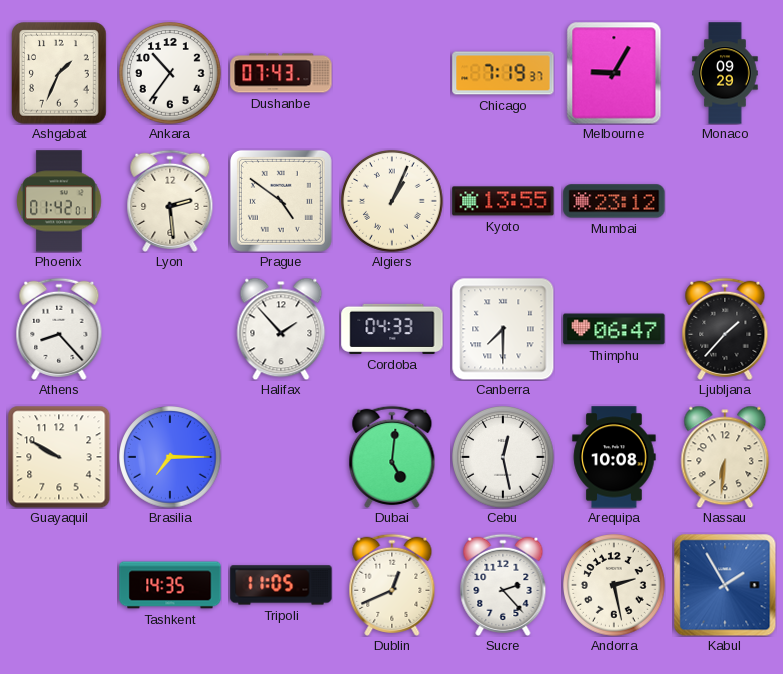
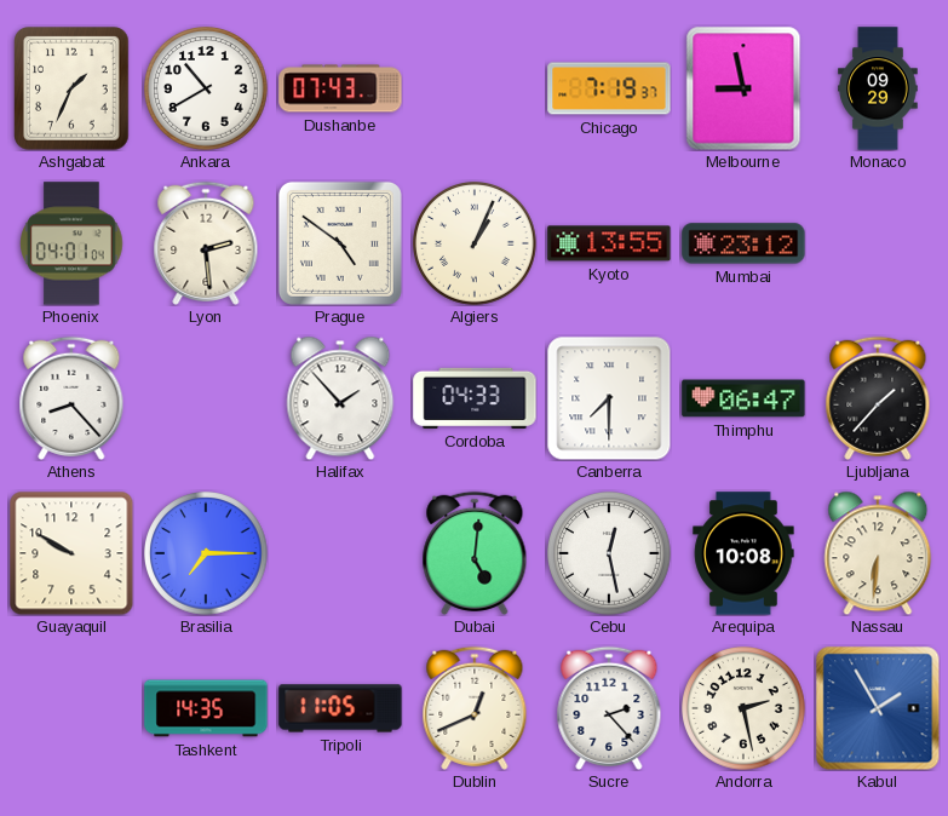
Ankara: 10:36 -> 10:40 (207, 90)
Melbourne: 9:05 -> 8:58 (743, 88)
Phoenix: 01:42 -> 04:01 (71, 243)
